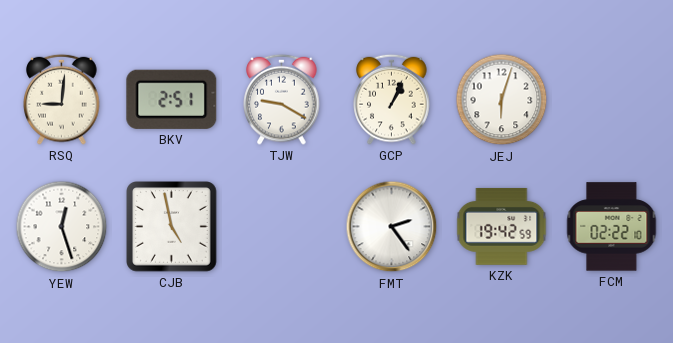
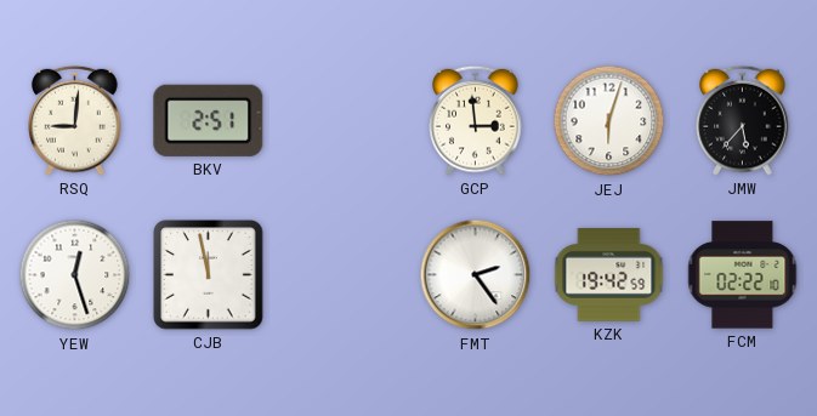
TJW: 9:20 -> none (282, 99)
GCP: 1:04 -> 2:59 (476, 120)
JMW: none -> 5:37 (743, 120)
CJB: 4:58 -> 11:58 (209, 275)
